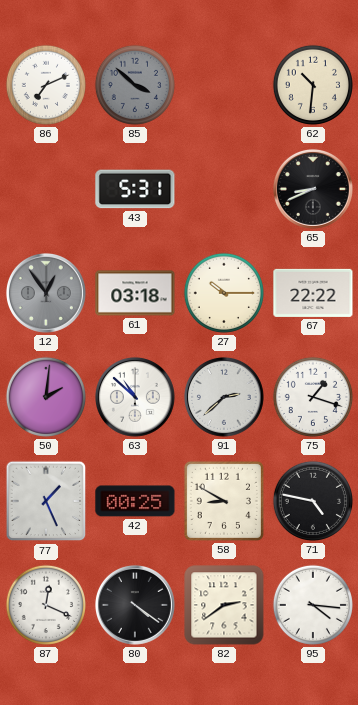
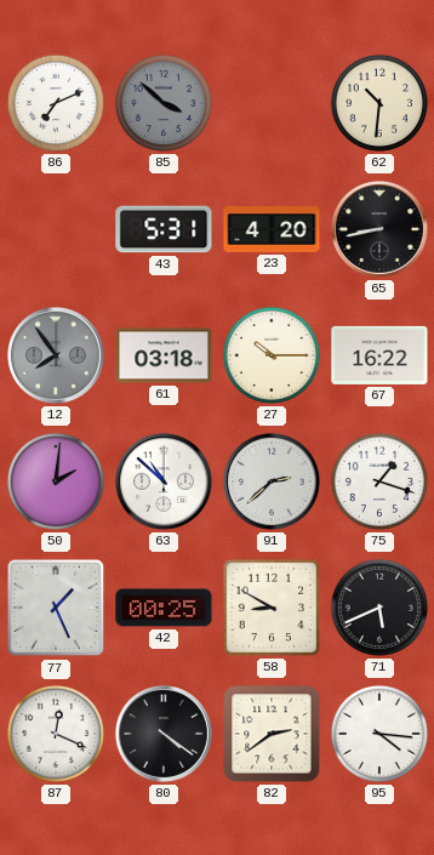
23: none -> 4:20 (272, 229)
65: 8:41 -> 8:43 (379, 229)
12: 12:54 -> 7:54 (56, 355)
67: 22:22 -> 16:22 (379, 355)
71: 4:47 -> 5:41 (379, 608)
